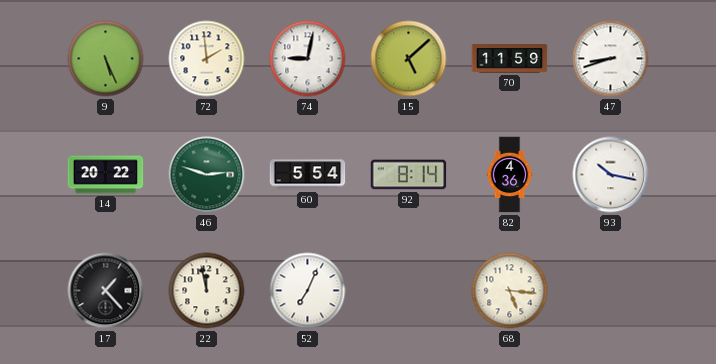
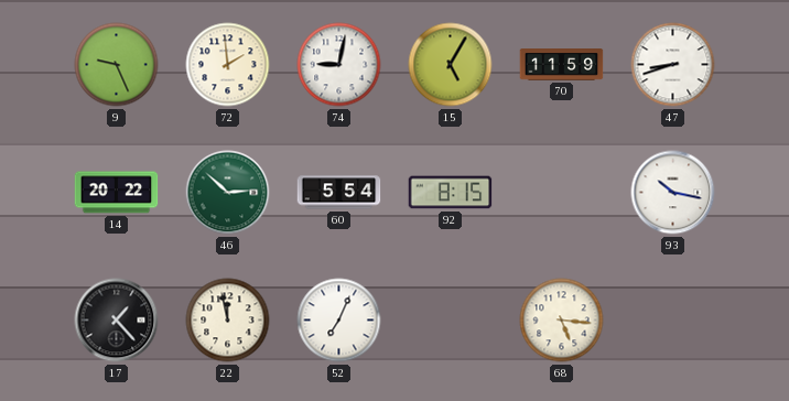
9: 5:26 -> 9:26 (117, 65)
15: 5:08 -> 5:05 (451, 65)
46: 2:48 -> 2:52 (228, 193)
92: 8:14 -> 8:15 (451, 193)
82: 4:36 -> none (510, 175)
